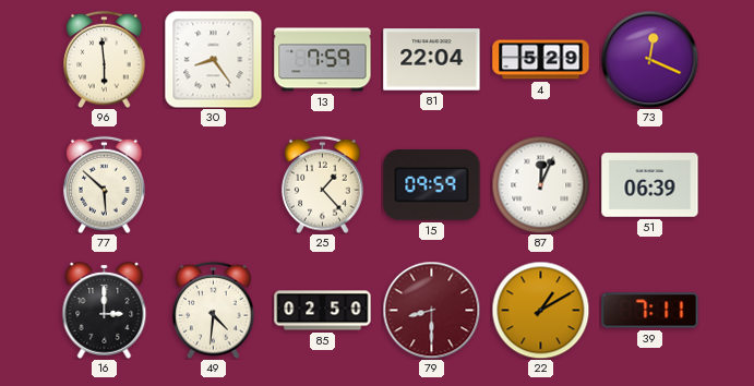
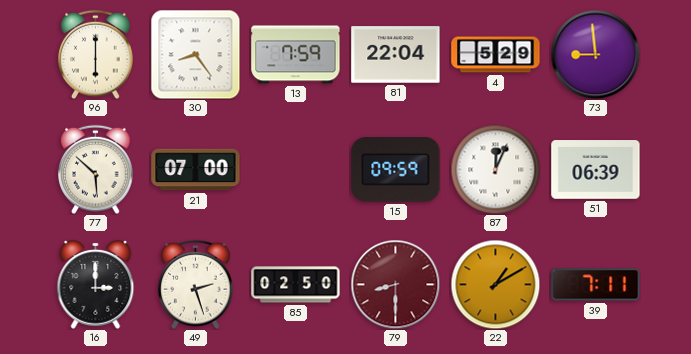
96: 5:59 -> 6:00 (96, 54)
73: 12:19 -> 8:59 (595, 54)
21: none -> 07:00 (196, 170)
25: 1:23 -> none (323, 184)
49: 4:31 -> 2:27 (196, 284)
